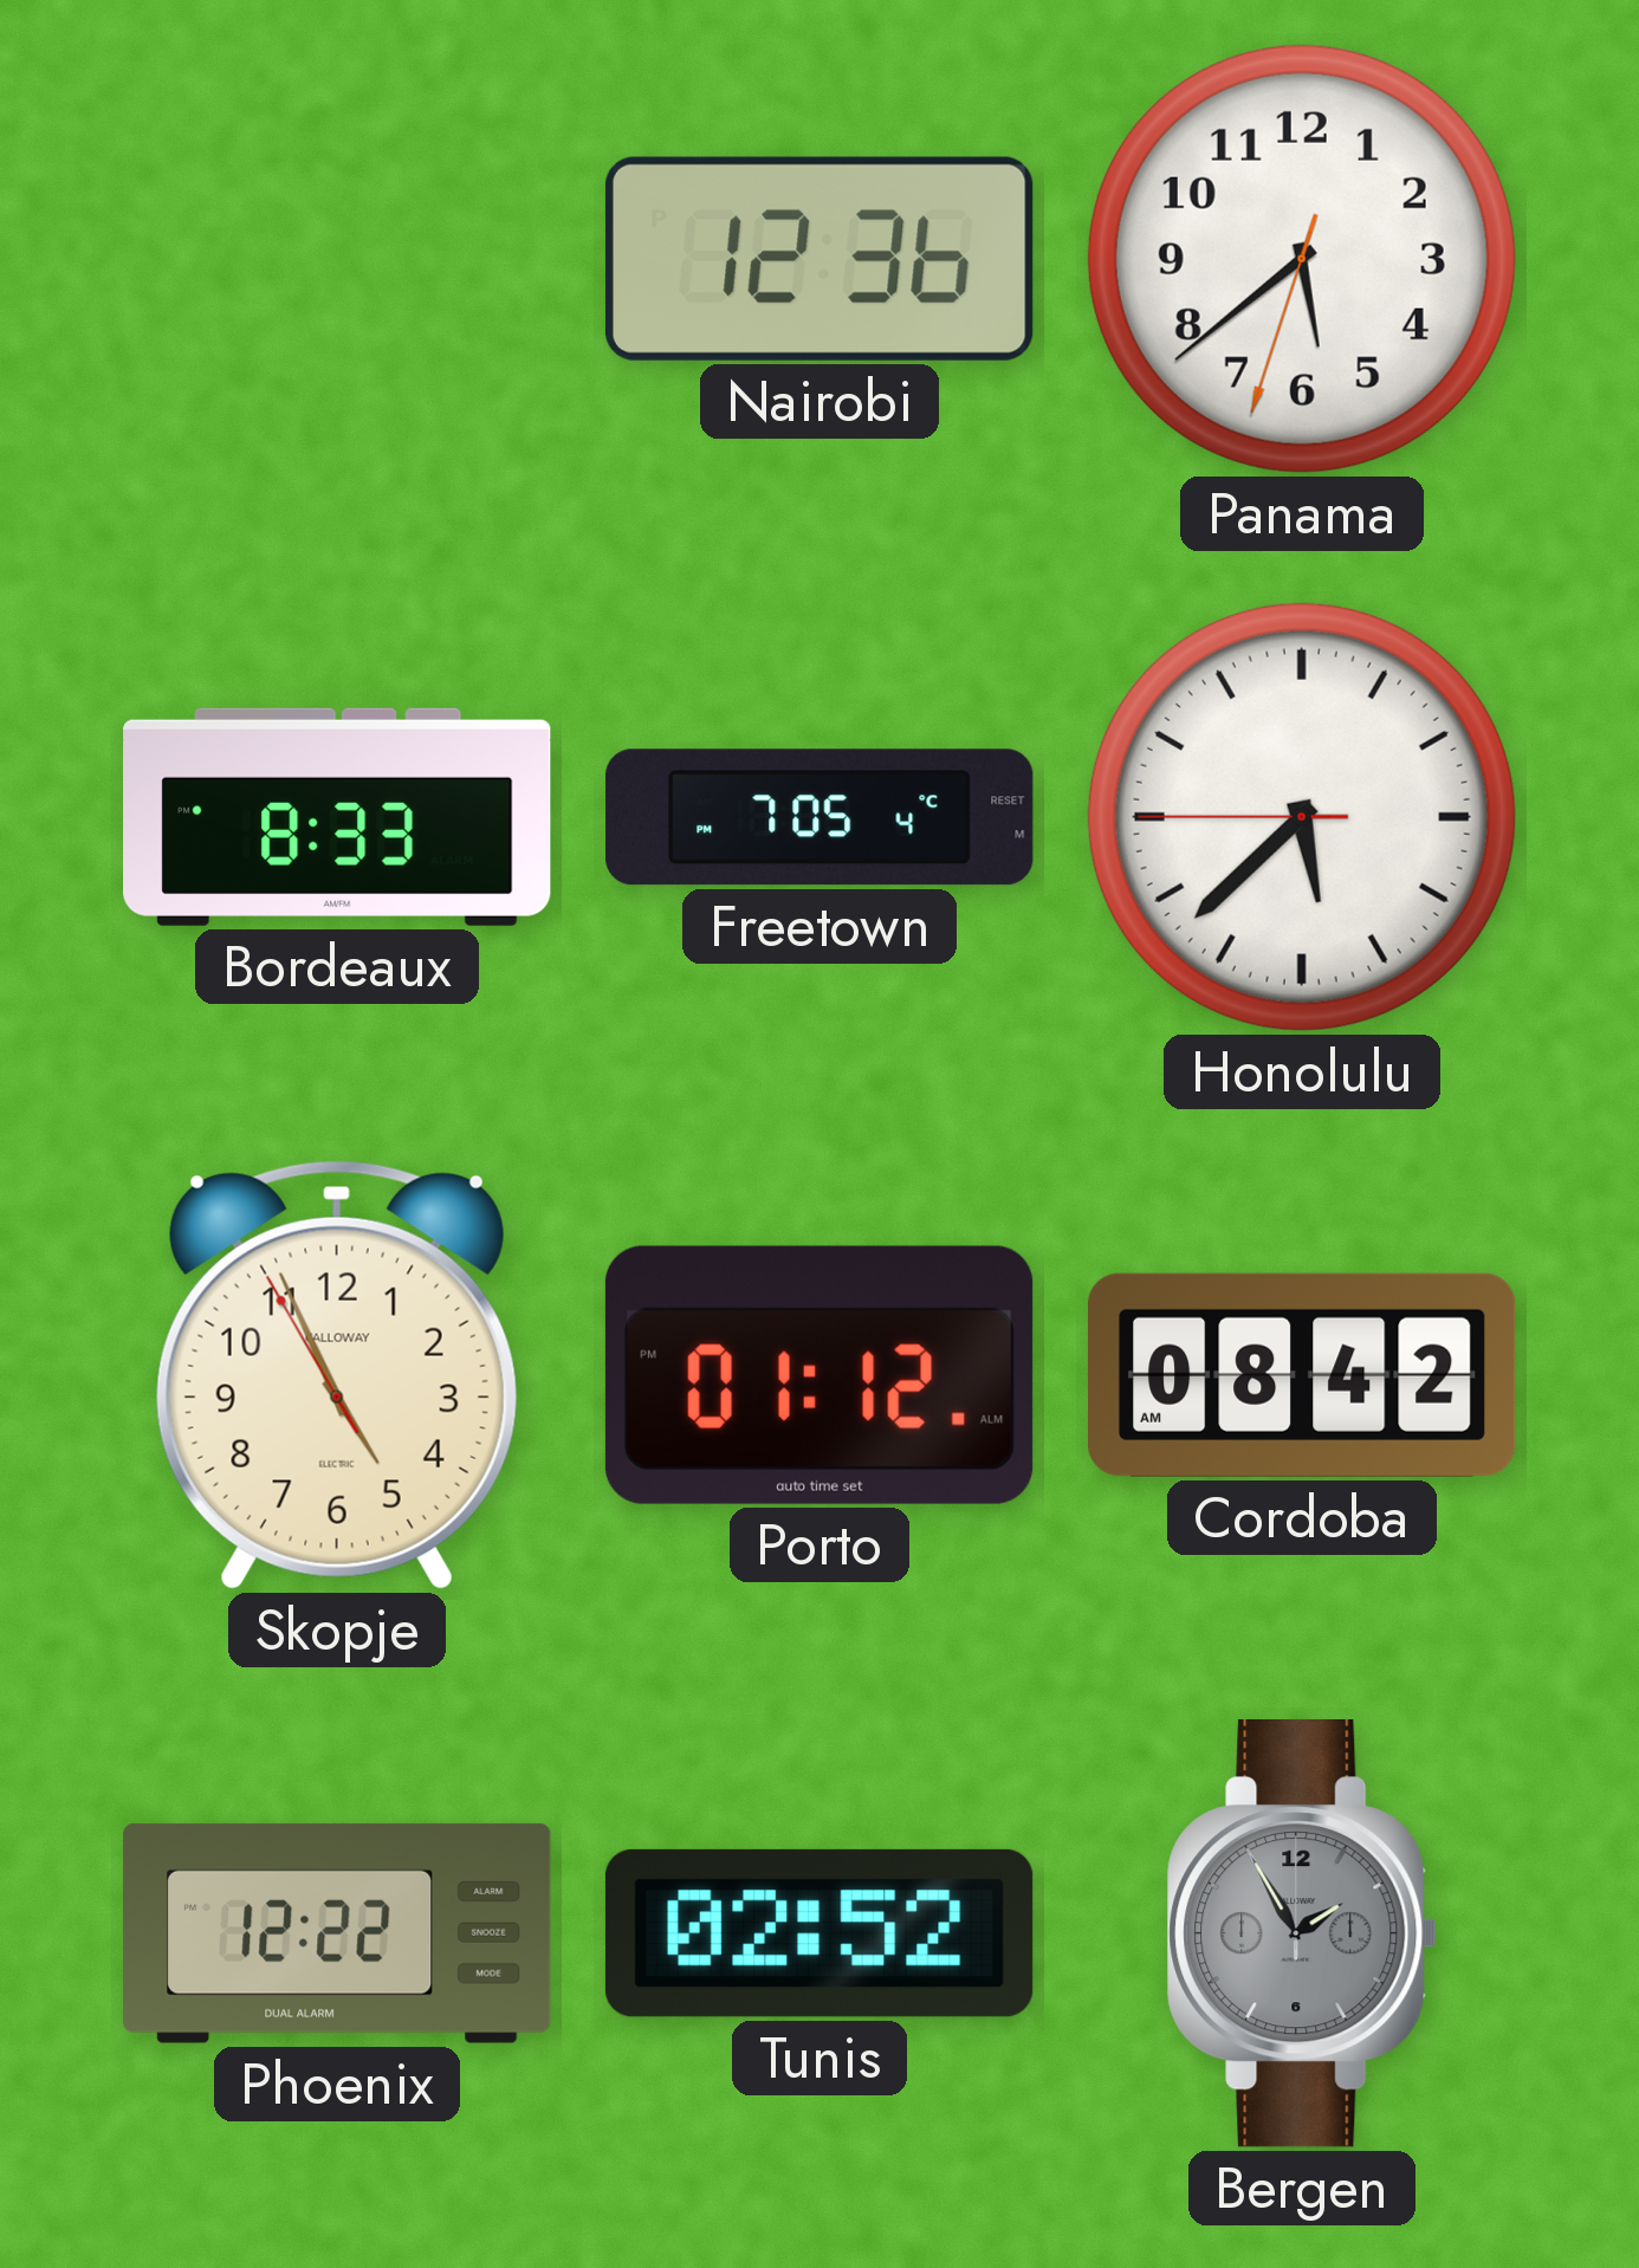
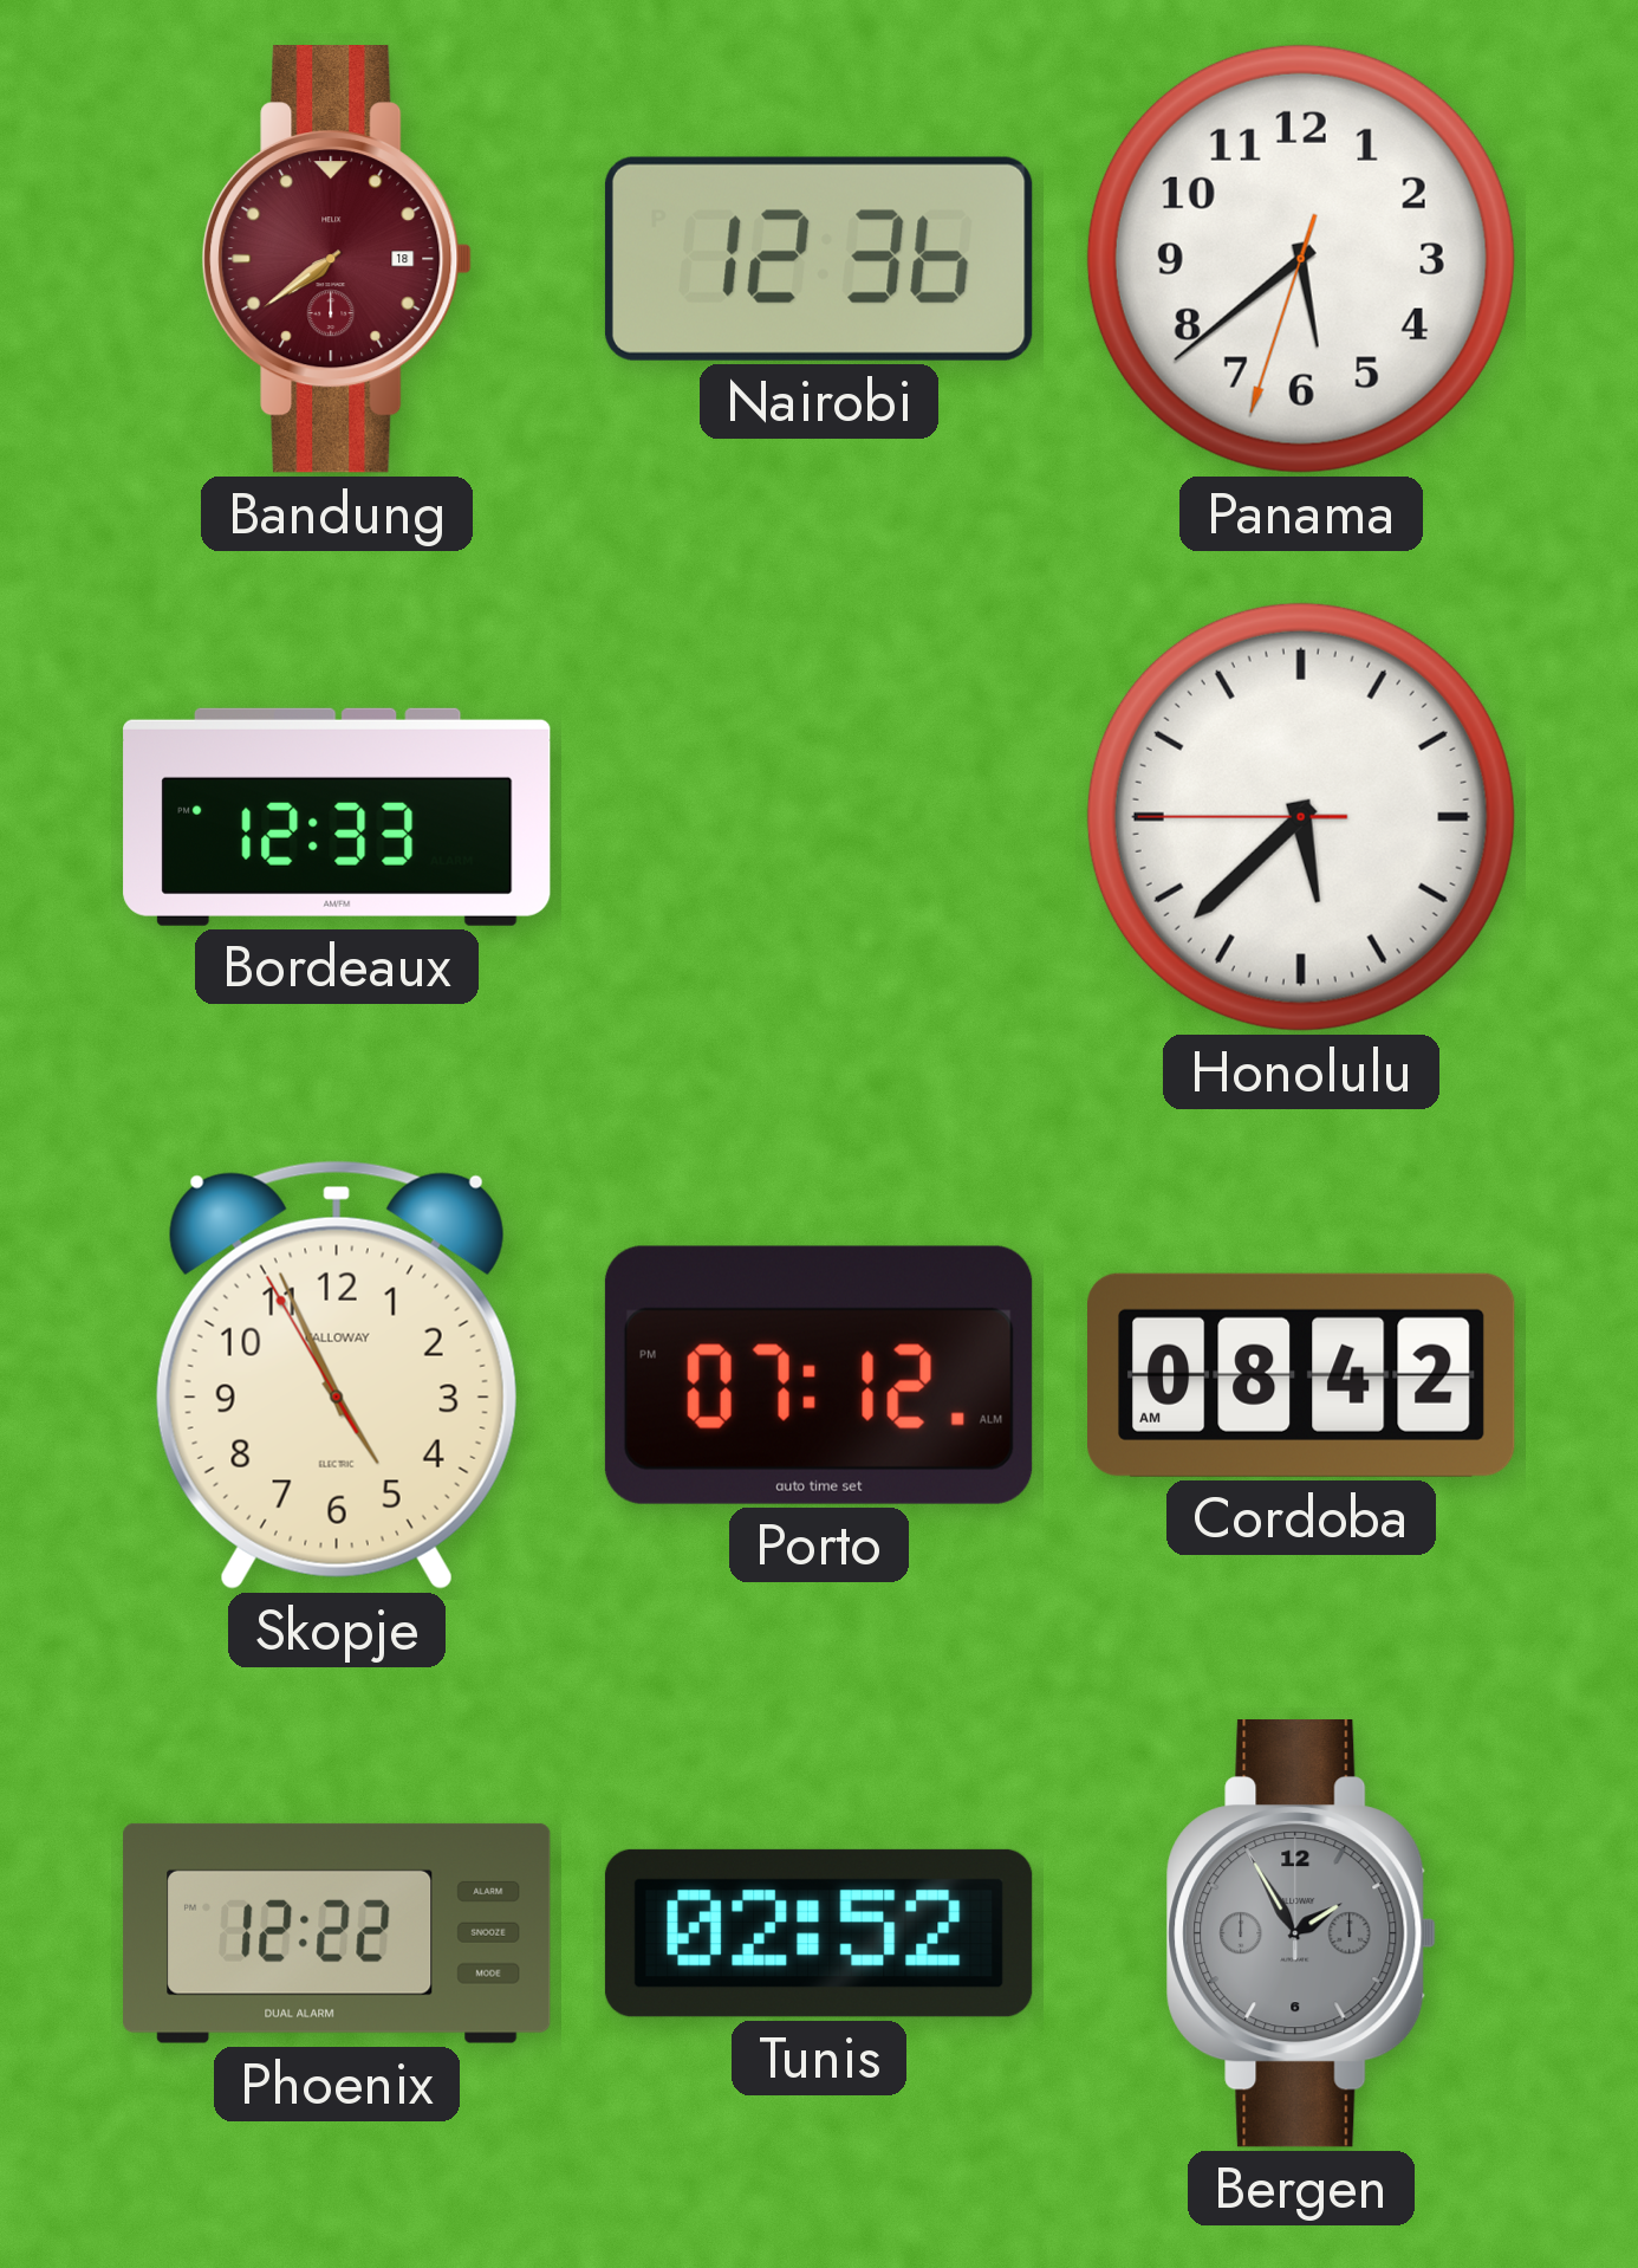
Bandung: none -> 7:39 (337, 260)
Bordeaux: 8:33 -> 12:33 (337, 817)
Freetown: 7:05 -> none (819, 817)
Porto: 01:12 -> 07:12 (819, 1375)
